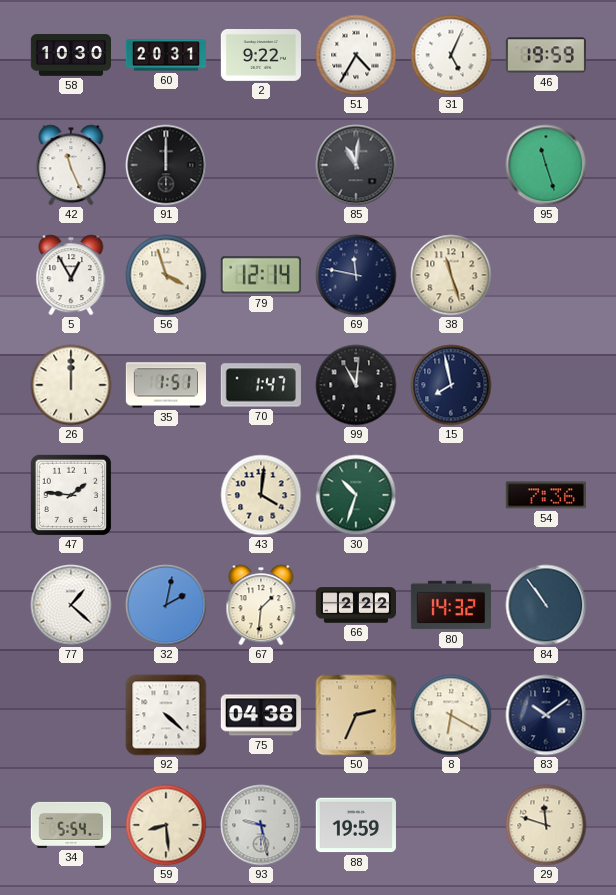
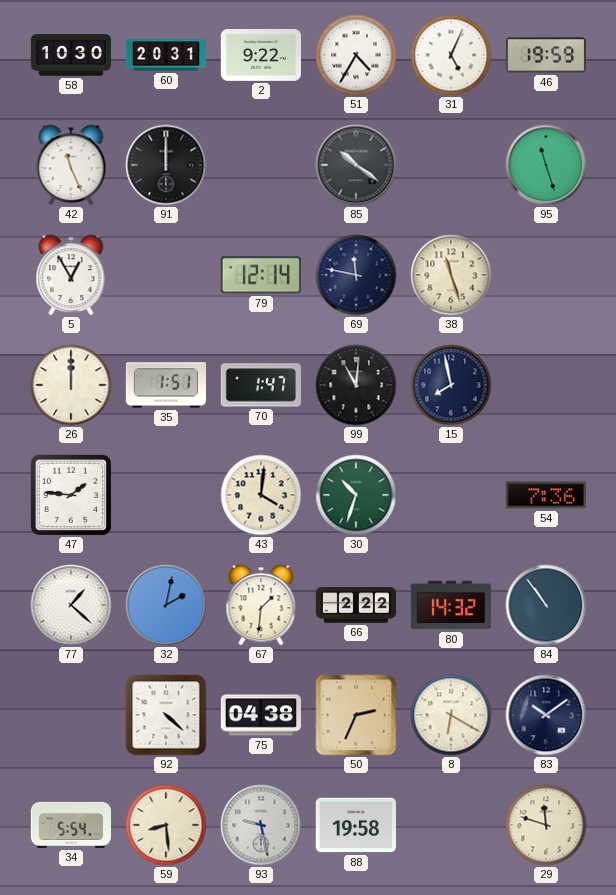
85: 11:01 -> 10:21 (356, 165)
56: 3:57 -> none (166, 275)
88: 19:59 -> 19:58 (356, 825)
